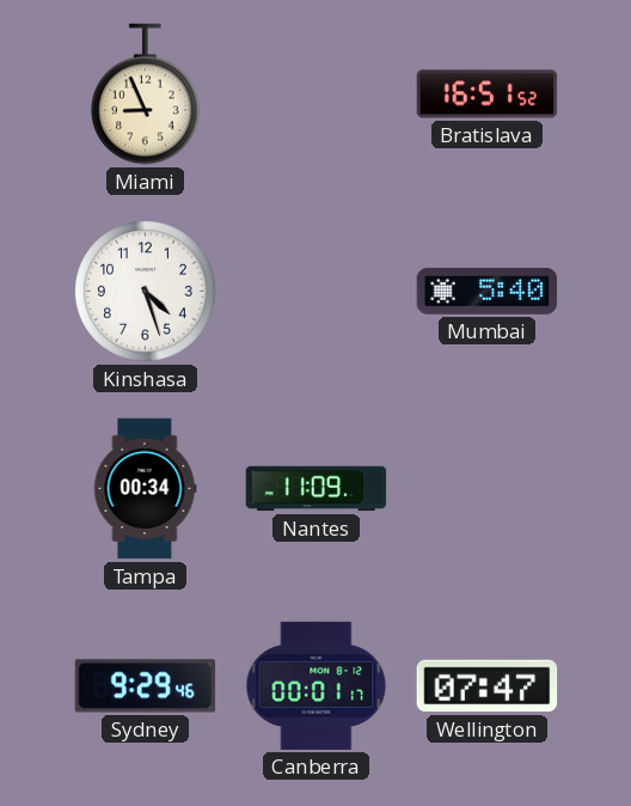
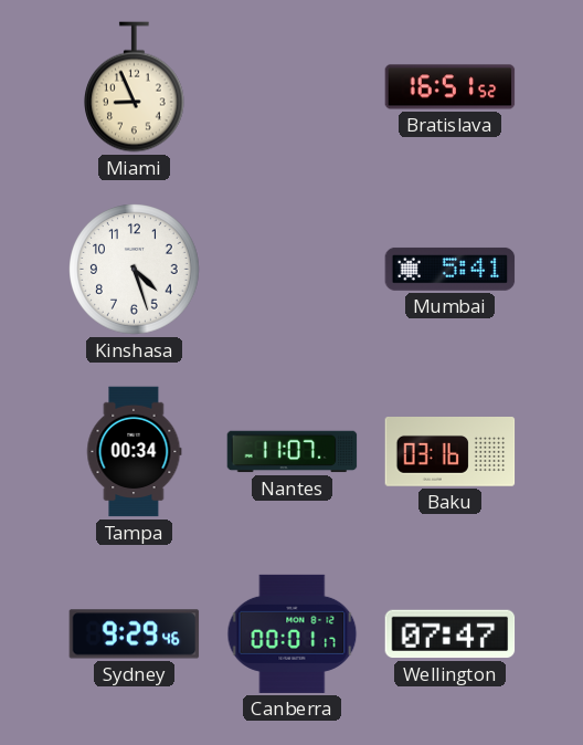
Mumbai: 5:40 -> 5:41 (451, 269)
Nantes: 11:09 -> 11:07 (293, 452)
Baku: none -> 03:16 (451, 452)
